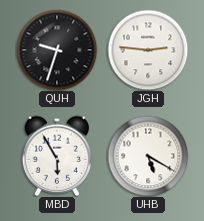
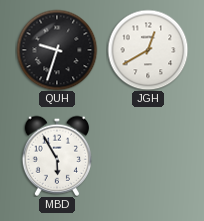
JGH: 2:46 -> 12:40 (148, 50)
UHB: 5:20 -> none (148, 156)
